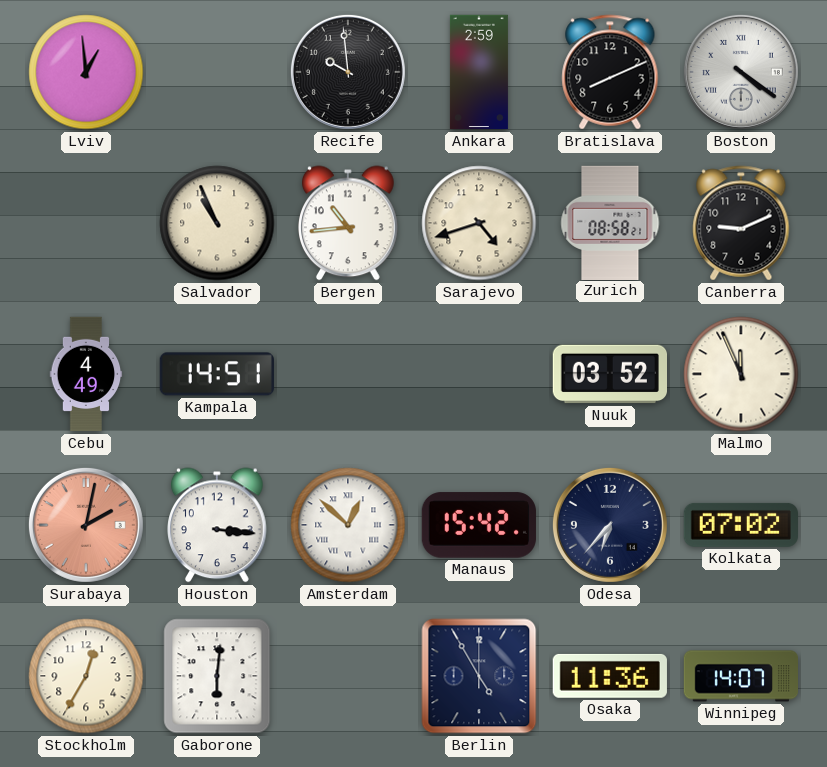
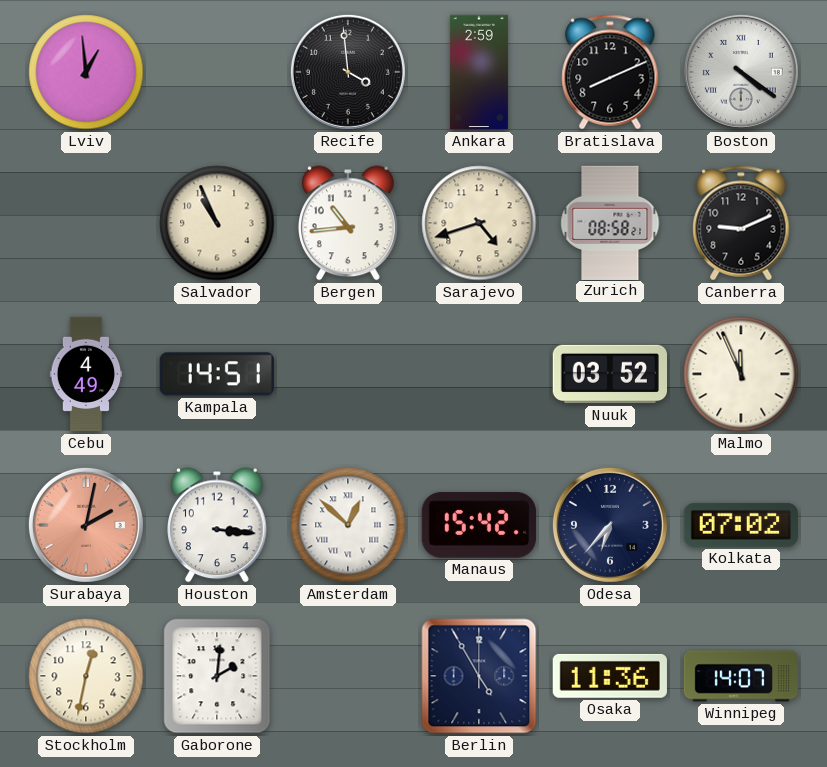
Recife: 9:59 -> 3:59 (348, 72)
Stockholm: 12:35 -> 12:32 (86, 676)
Gaborone: 6:01 -> 2:01 (217, 676)
